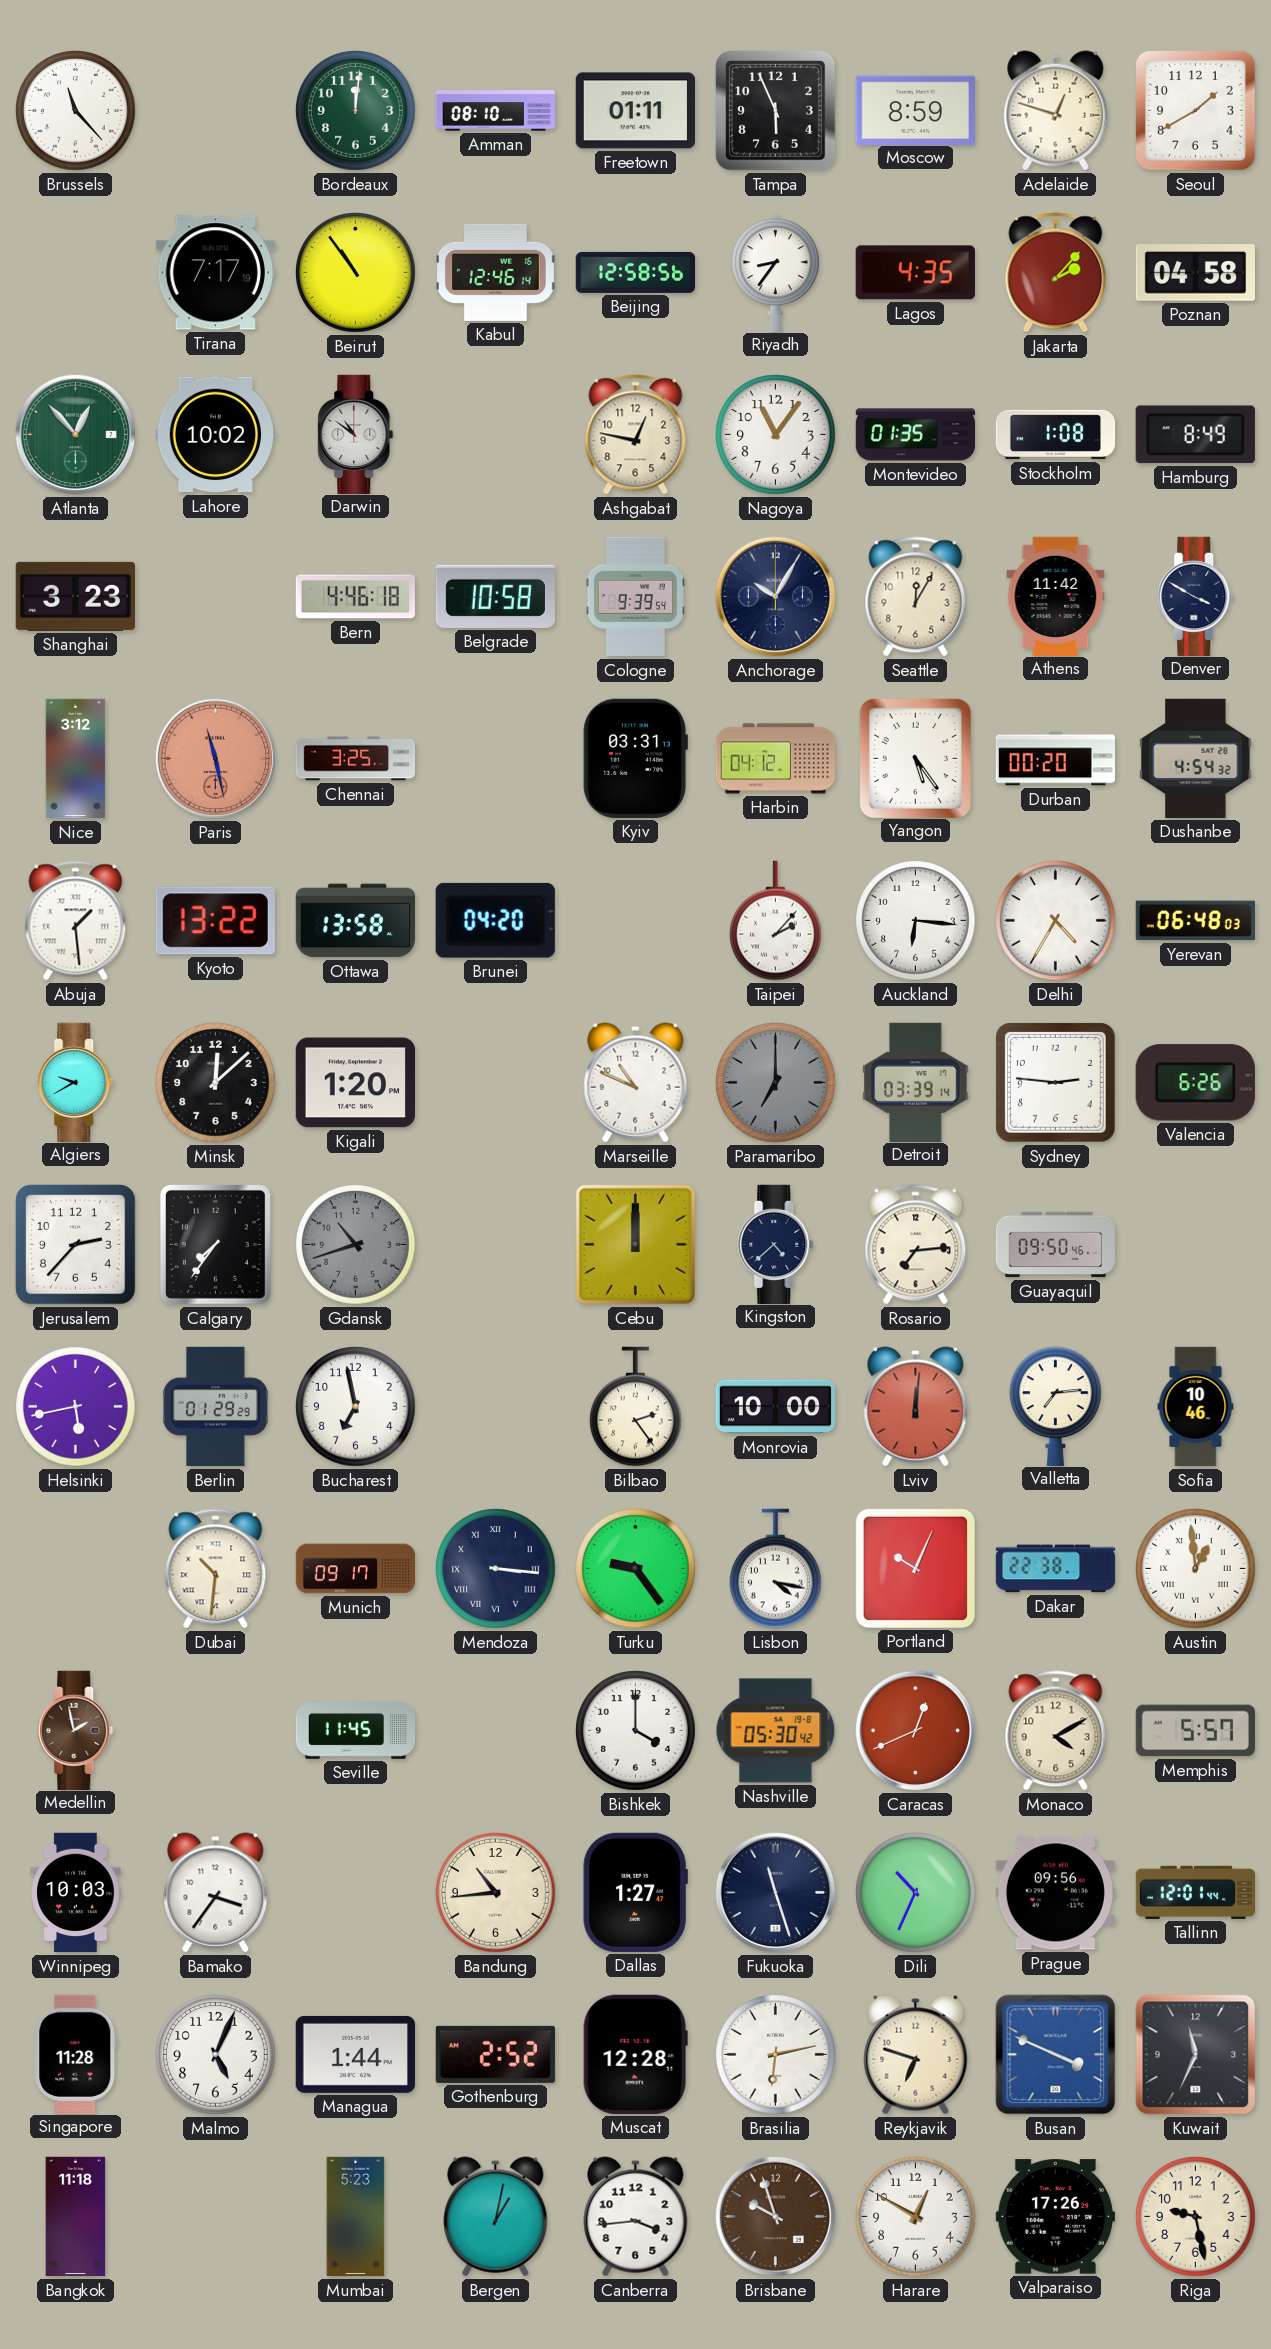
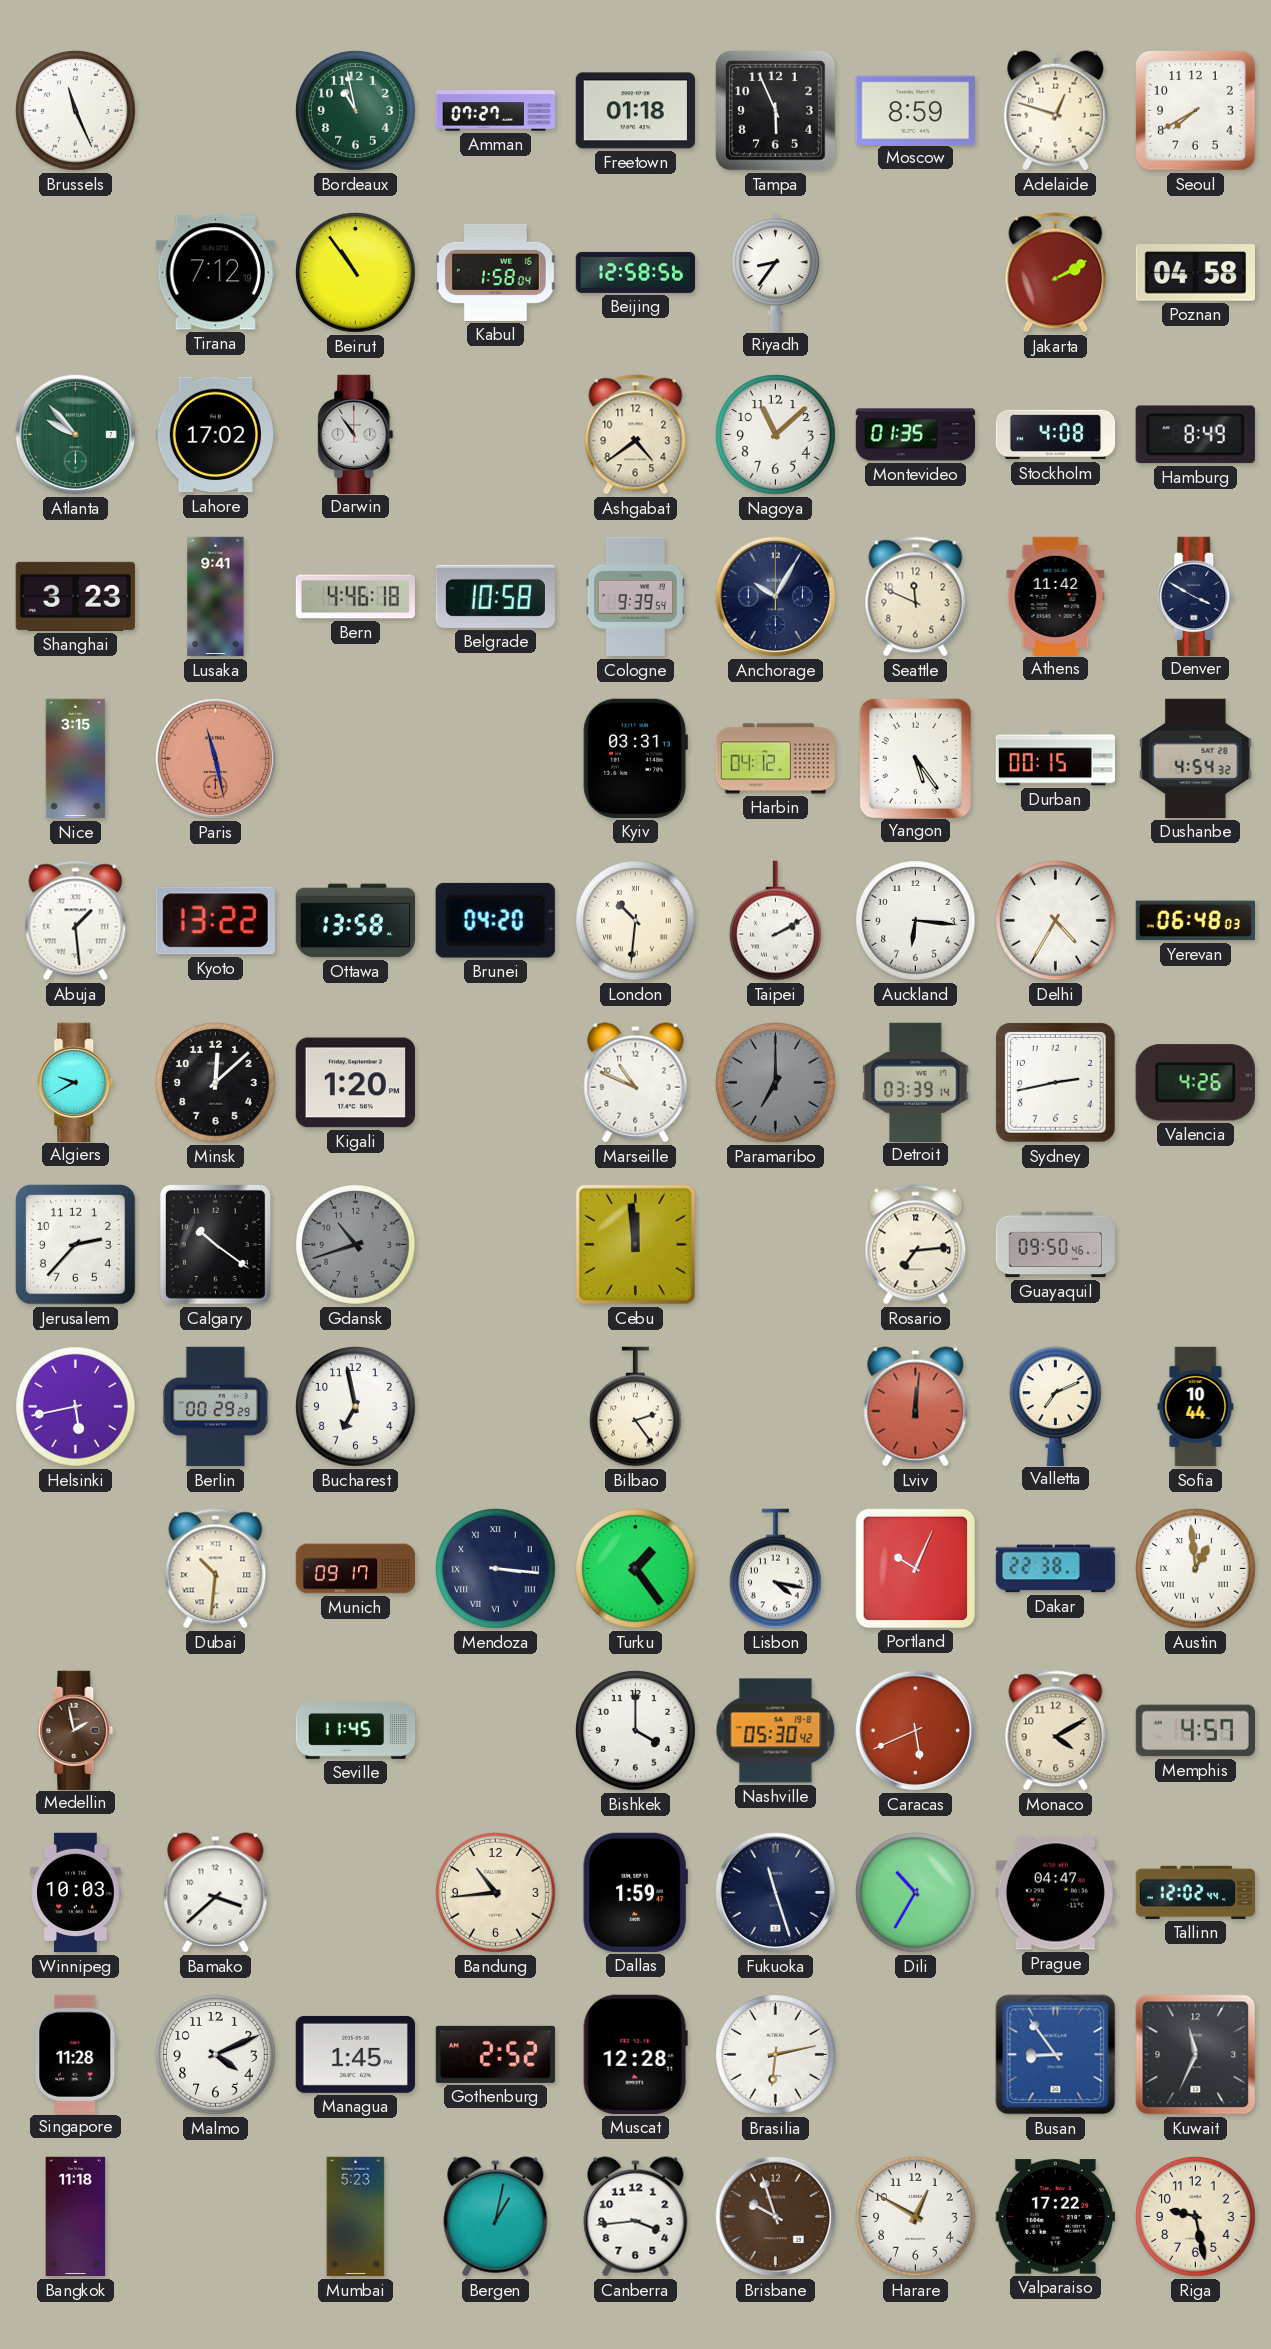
Brussels: 11:23 -> 11:26 (76, 111)
Bordeaux: 12:01 -> 10:58 (356, 111)
Amman: 08:10 -> 07:27 (496, 111)
Freetown: 01:11 -> 01:18 (635, 111)
Seoul: 1:40 -> 7:40 (1196, 111)
Tirana: 7:17 -> 7:12 (215, 273)
Kabul: 12:46 -> 1:58 (495, 272)
Lagos: 4:35 -> none (915, 273)
Jakarta: 2:07 -> 2:10 (1056, 273)
Atlanta: 12:53 -> 9:53 (76, 435)
Lahore: 10:02 -> 17:02 (215, 435)
Darwin: 10:51 -> 10:54 (356, 434)
Ashgabat: 12:47 -> 4:39 (636, 435)
Nagoya: 11:06 -> 11:08 (776, 435)
Stockholm: 1:08 -> 4:08 (1056, 435)
Lusaka: none -> 9:41 (216, 597)
Seattle: 12:05 -> 11:49 (916, 597)
Nice: 3:12 -> 3:15 (76, 759)
Chennai: 3:25 -> none (356, 759)
Durban: 00:20 -> 00:15 (1055, 759)
London: none -> 10:31 (636, 921)
Taipei: 2:07 -> 2:10 (776, 921)
Sydney: 2:46 -> 2:43 (1056, 1083)
Valencia: 6:26 -> 4:26 (1195, 1083)
Calgary: 7:36 -> 10:21 (215, 1244)
Cebu: 12:00 -> 11:59 (635, 1244)
Kingston: 4:38 -> none (776, 1244)
Berlin: 01:29 -> 00:29 (215, 1407)
Monrovia: 10:00 -> none (775, 1407)
Valletta: 7:14 -> 7:11 (1056, 1406)
Sofia: 10:46 -> 10:44 (1196, 1407)
Turku: 9:24 -> 1:24 (636, 1569)
Caracas: 12:41 -> 5:41 (916, 1731)
Memphis: 5:57 -> 4:57 (1195, 1731)
Bamako: 3:36 -> 3:38 (216, 1893)
Dallas: 1:27 -> 1:59 (635, 1892)
Dili: 10:34 -> 10:35 (916, 1893)
Prague: 09:56 -> 04:47 (1055, 1893)
Tallinn: 12:01 -> 12:02 (1195, 1892)
Malmo: 5:04 -> 4:11 (216, 2055)
Managua: 1:44 -> 1:45 (355, 2054)
Reykjavik: 6:48 -> none (916, 2055)
Busan: 3:49 -> 8:54 (1056, 2055)
Valparaiso: 17:26 -> 17:22 (1055, 2217)
